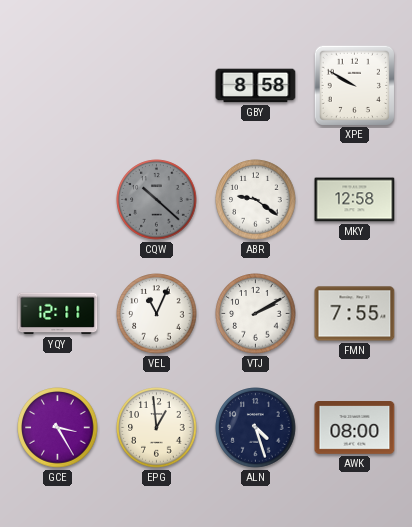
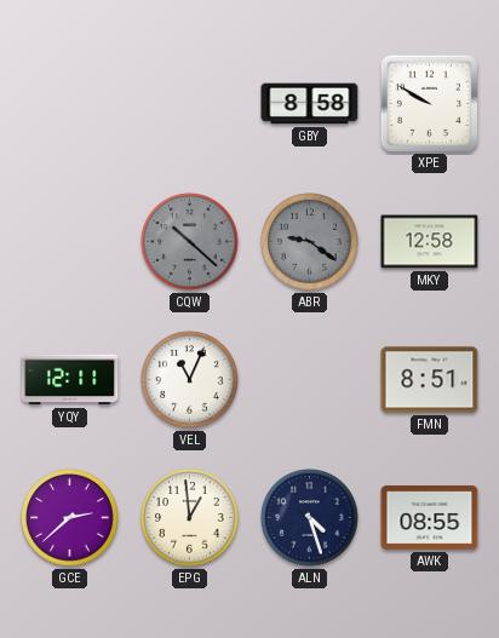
ABR dial: white -> grey (310, 242)
VTJ: 2:10 -> none (256, 314)
FMN: 7:55 -> 8:51 (430, 380)
GCE: 3:25 -> 2:38 (70, 518)
AWK: 08:00 -> 08:55 (430, 518)
